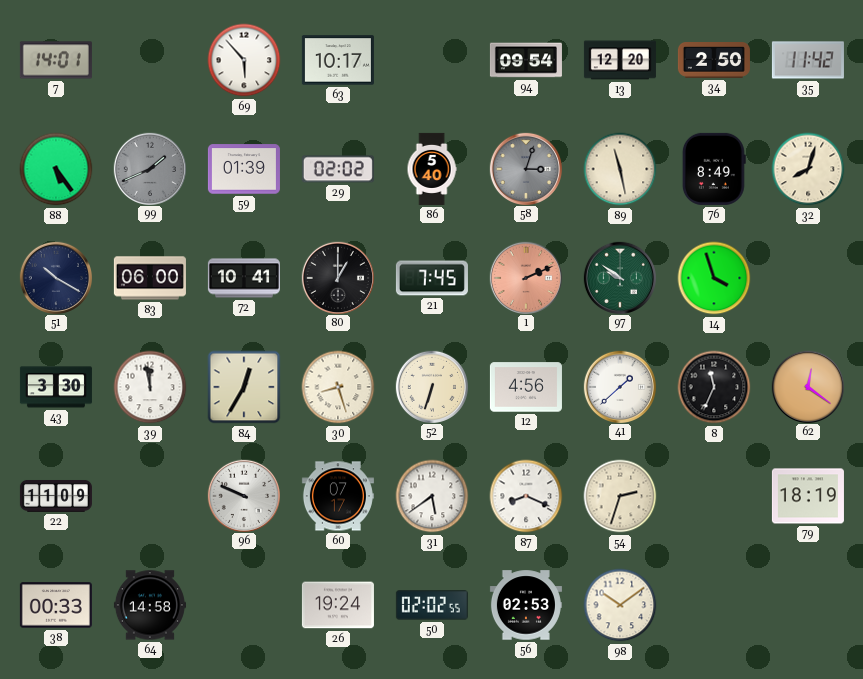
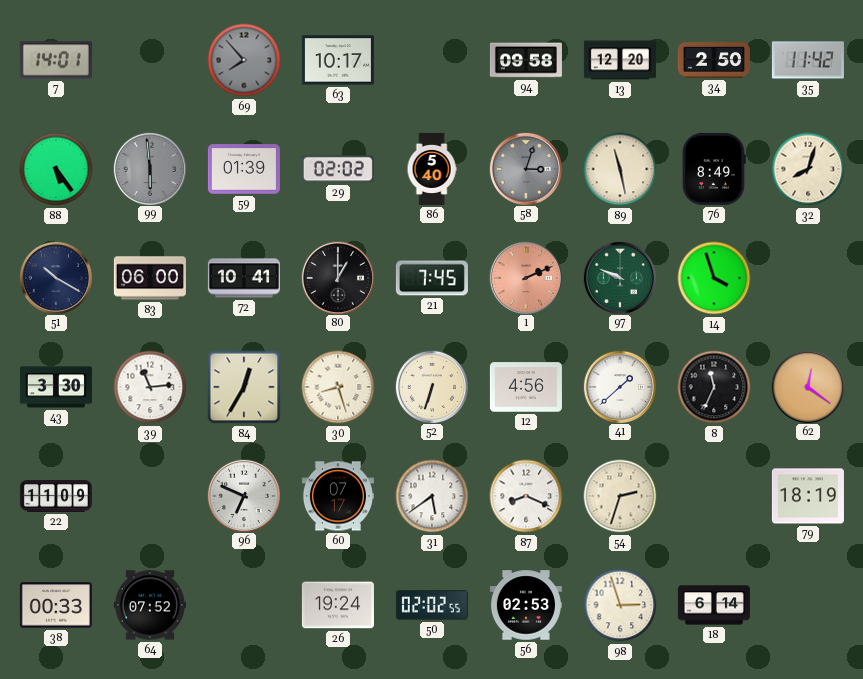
69: 5:53 -> 7:53 (244, 60)
69 dial: white -> grey (244, 60)
94: 09:54 -> 09:58 (526, 60)
99: 1:41 -> 5:59 (149, 168)
97: 9:51 -> 9:49 (619, 277)
39: 11:58 -> 11:14 (150, 387)
96: 9:49 -> 6:49 (243, 495)
64: 14:58 -> 07:52 (150, 605)
98: 10:09 -> 2:57 (620, 605)
18: none -> 6:14 (714, 605)
